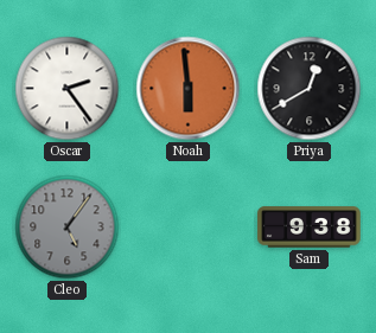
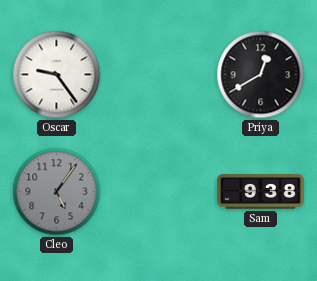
Oscar: 2:24 -> 9:24 (57, 75)
Noah: 5:59 -> none (189, 89)
